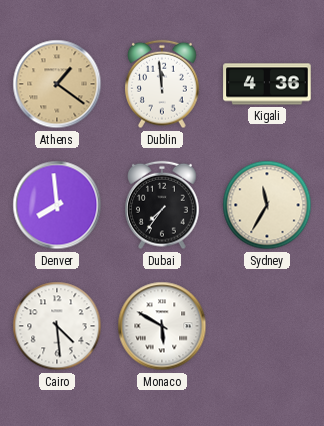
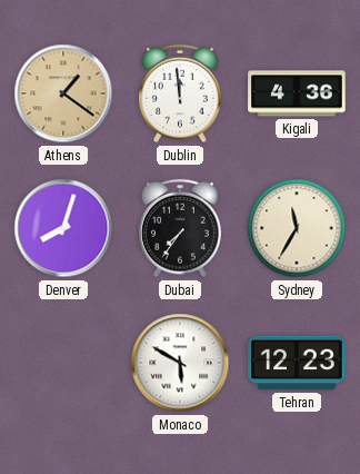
Denver: 7:59 -> 8:03 (63, 228)
Cairo: 4:29 -> none (57, 326)
Tehran: none -> 12:23 (297, 363)
